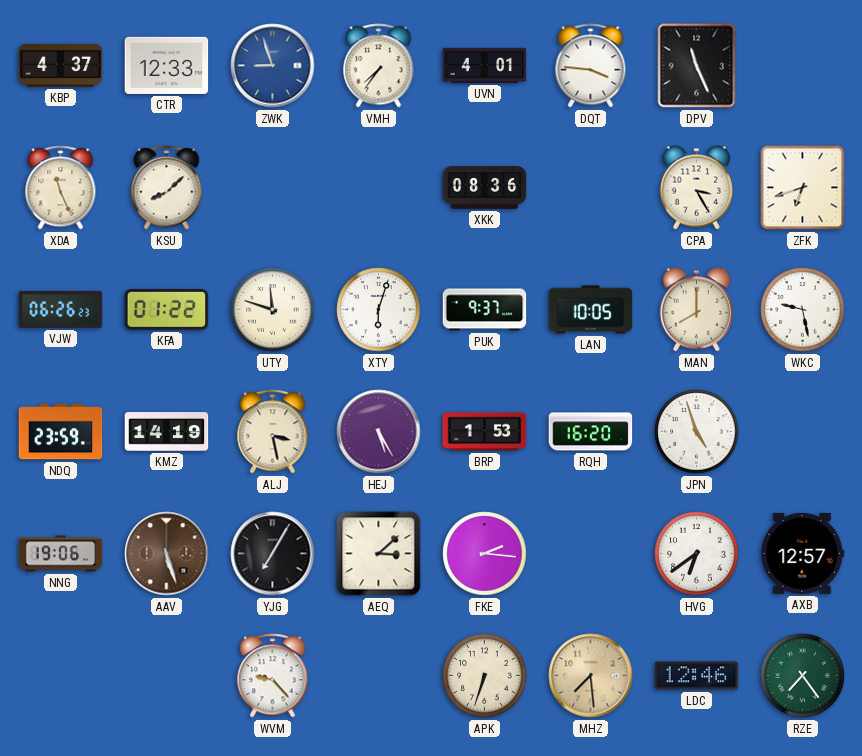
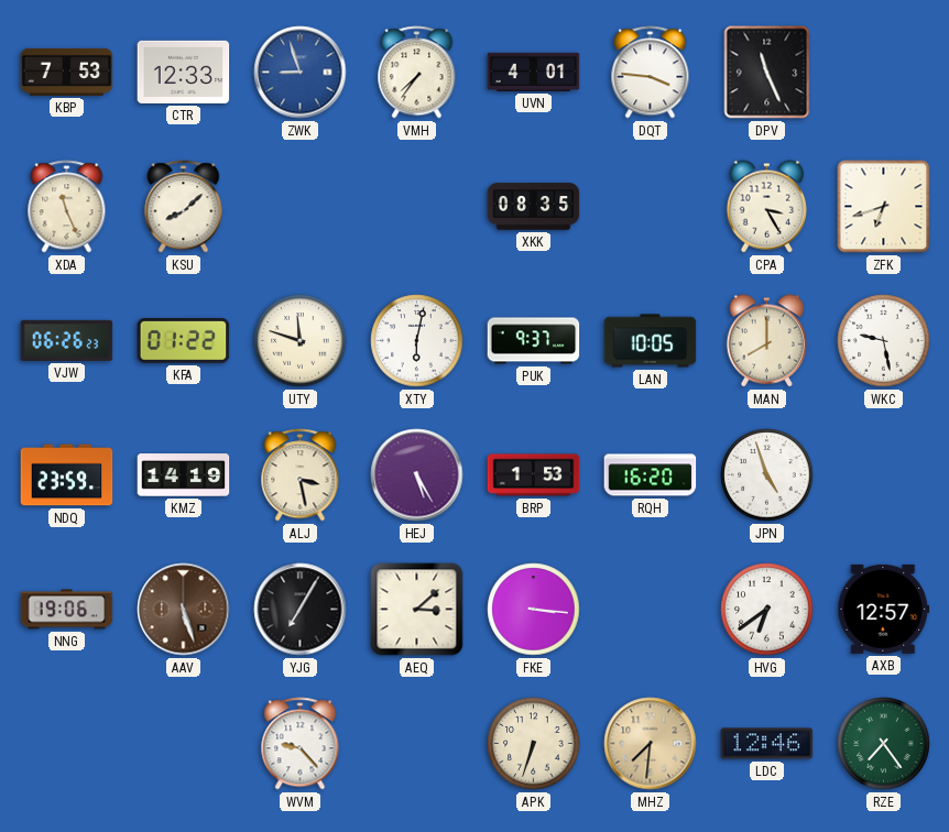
KBP: 4:37 -> 7:53 (67, 72)
XKK: 08:36 -> 08:35 (534, 207)
XTY: 6:03 -> 6:02 (417, 341)
FKE: 2:16 -> 3:16 (534, 610)
MHZ: 7:29 -> 7:31 (651, 744)
